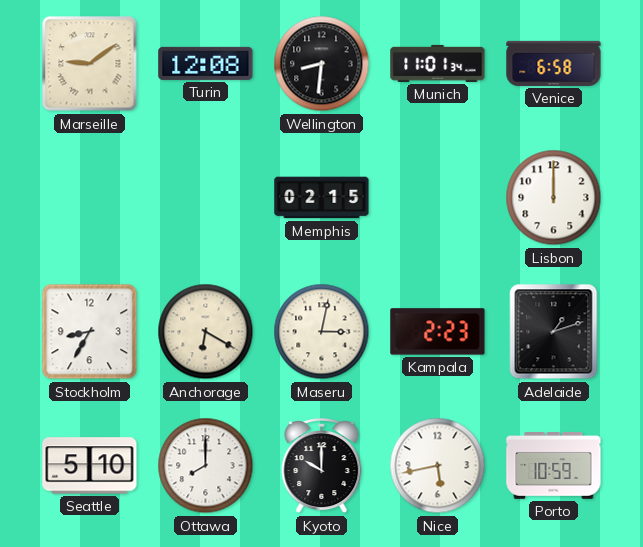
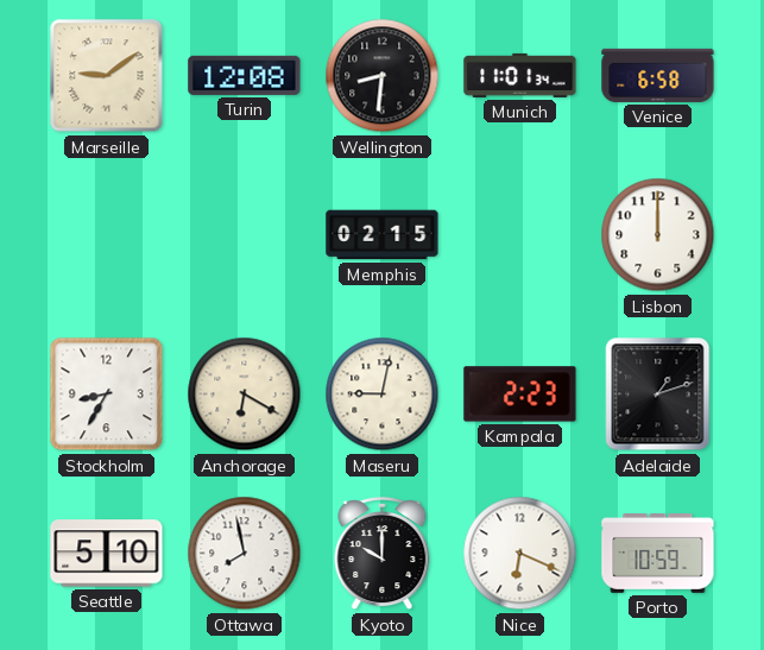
Maseru: 3:02 -> 9:02 (383, 395)
Ottawa: 8:00 -> 7:58 (245, 554)
Nice: 5:43 -> 6:19 (520, 554)
